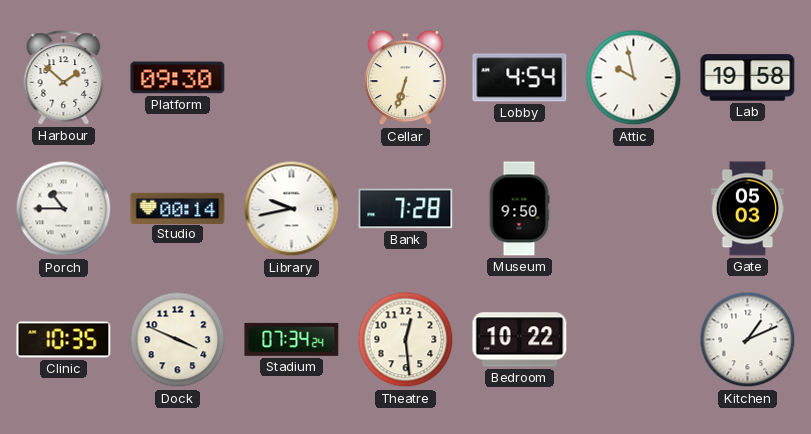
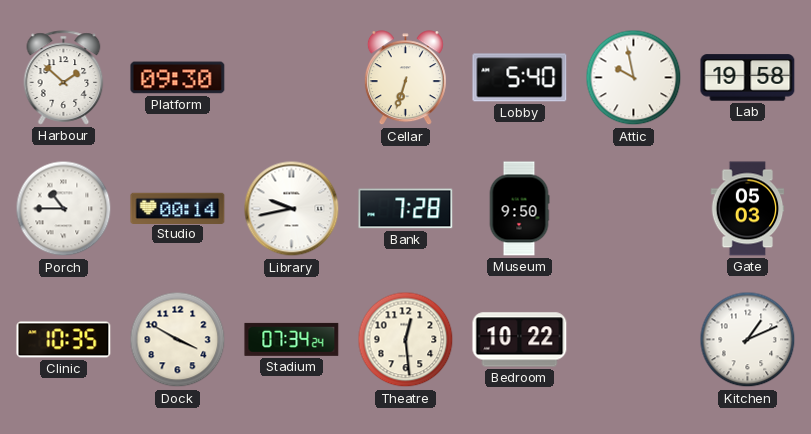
Lobby: 4:54 -> 5:40 (520, 78)
Dock: 3:49 -> 3:50 (178, 340)
